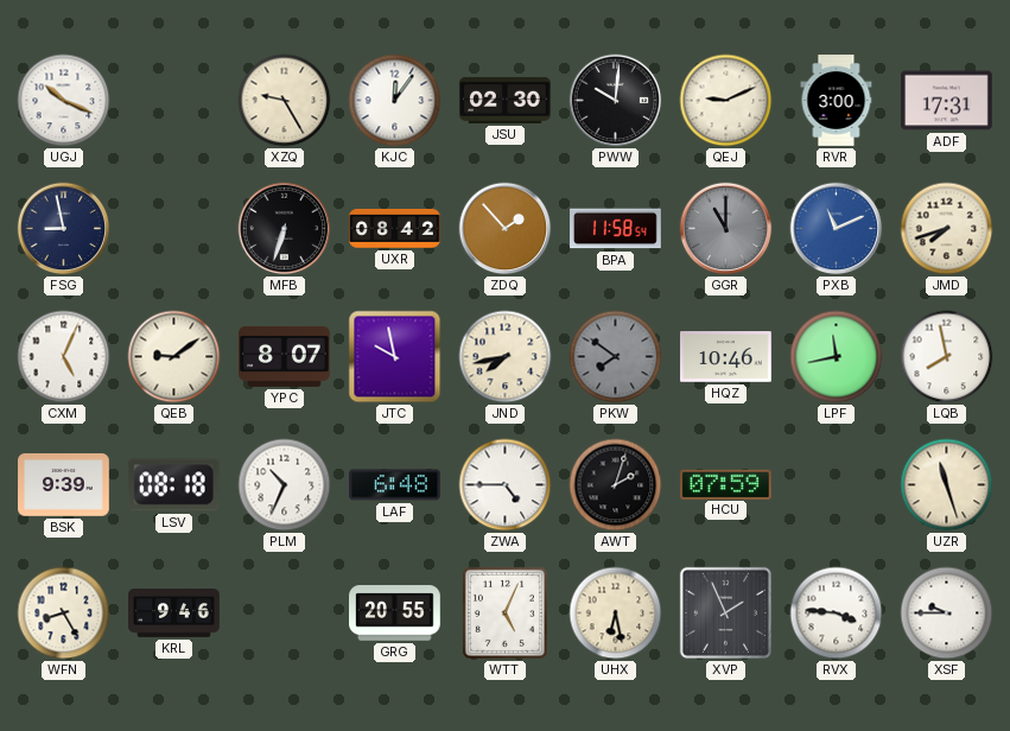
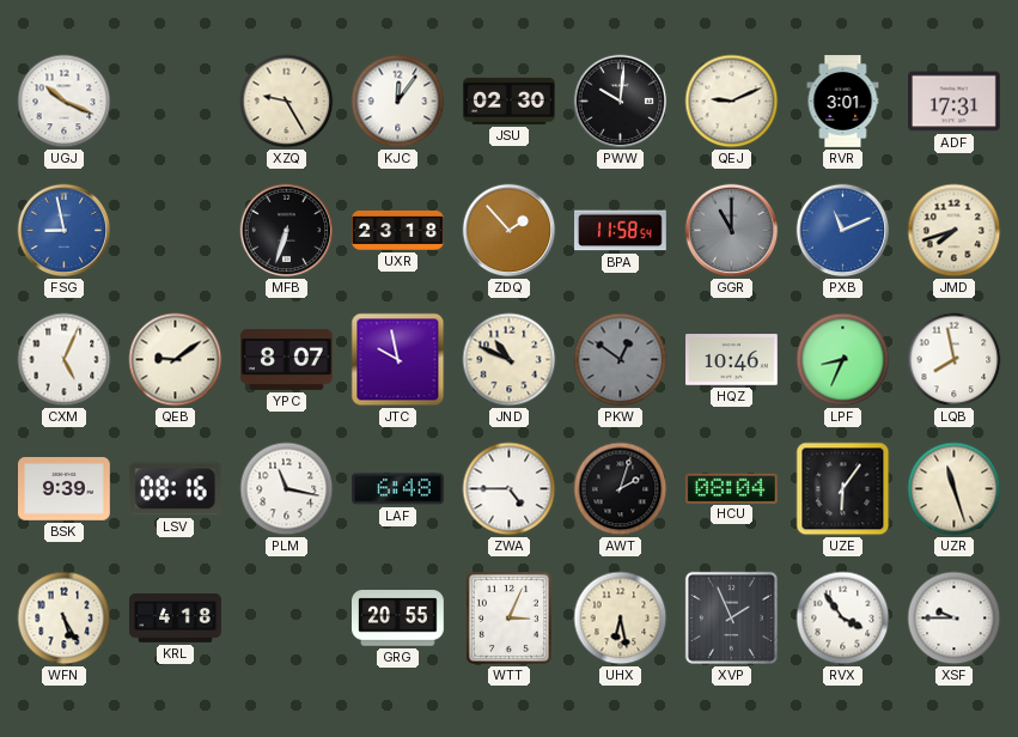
RVR: 3:00 -> 3:01 (843, 102)
FSG dial: navy -> blue (65, 231)
UXR: 08:42 -> 23:18 (398, 230)
JND: 7:43 -> 10:49 (510, 360)
PKW: 7:51 -> 12:51 (621, 360)
LPF: 11:43 -> 8:34 (843, 360)
LSV: 08:18 -> 08:16 (175, 489)
PLM: 10:34 -> 11:17 (287, 489)
HCU: 07:59 -> 08:04 (731, 488)
UZE: none -> 6:06 (843, 489)
WFN: 8:25 -> 5:25 (65, 619)
KRL: 9:46 -> 4:18 (176, 619)
WTT: 5:04 -> 3:04 (508, 617)
RVX: 3:46 -> 3:54 (843, 619)
